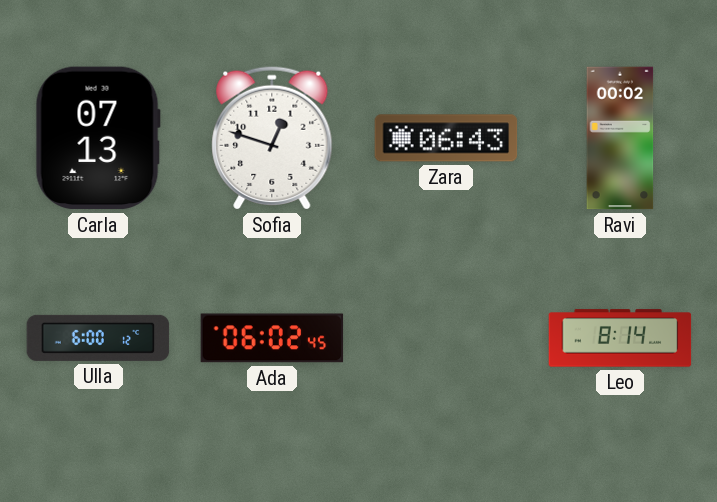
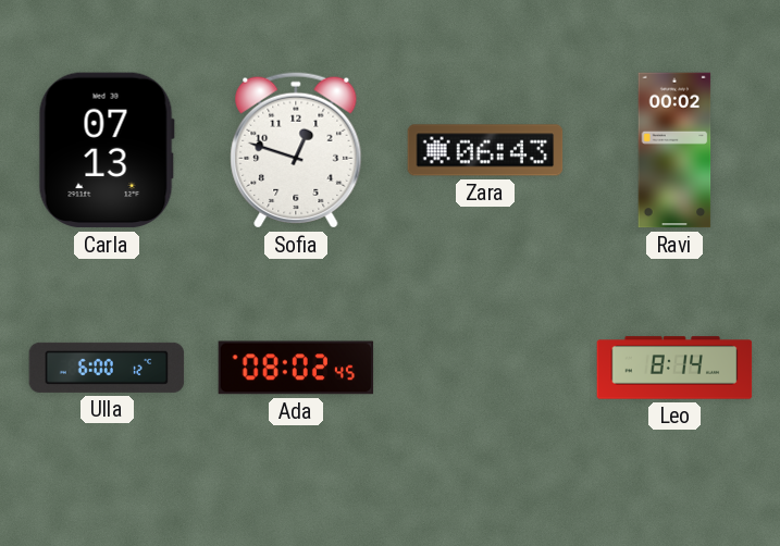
Ada: 06:02 -> 08:02 (296, 368)
